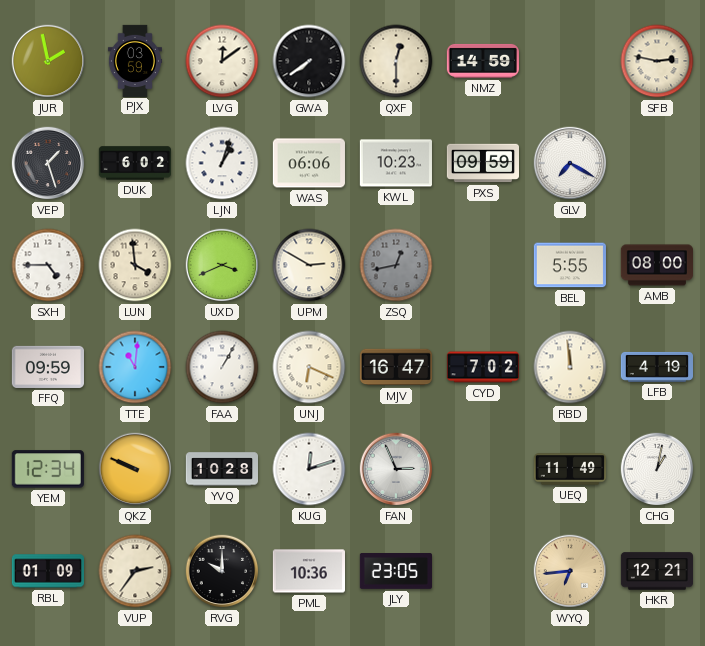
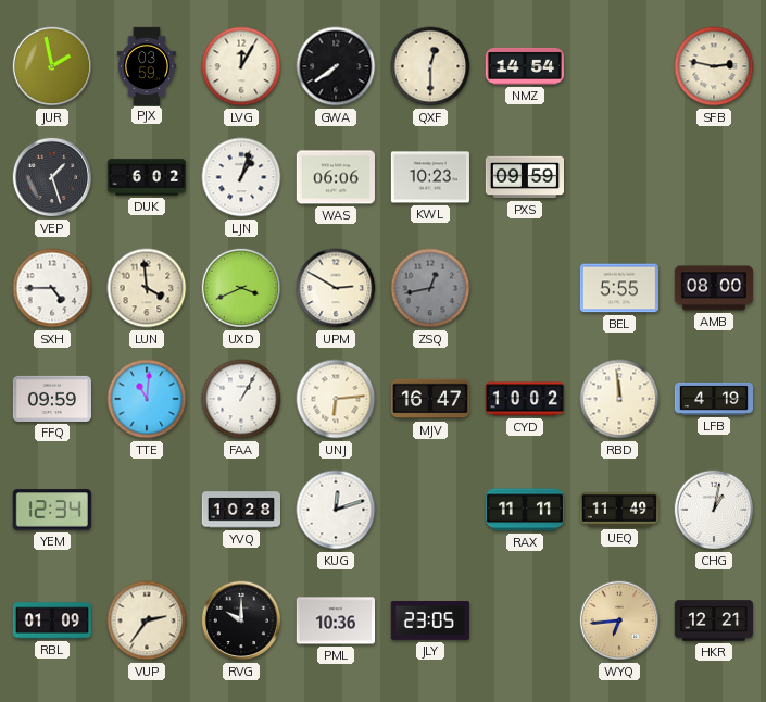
LVG: 12:09 -> 12:05 (241, 66)
NMZ: 14:59 -> 14:54 (525, 66)
GLV: 7:20 -> none (570, 163)
UNJ: 6:19 -> 6:14 (336, 399)
CYD: 7:02 -> 10:02 (524, 399)
QKZ: 9:49 -> none (135, 469)
FAN: 2:56 -> none (396, 469)
RAX: none -> 11:11 (525, 510)
